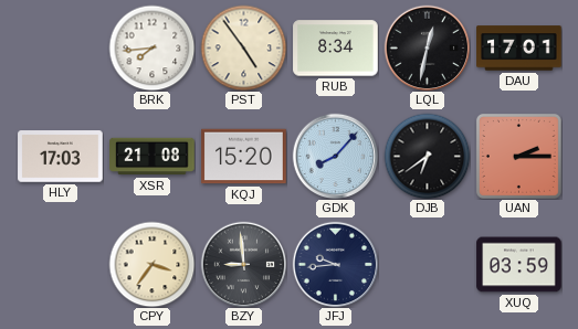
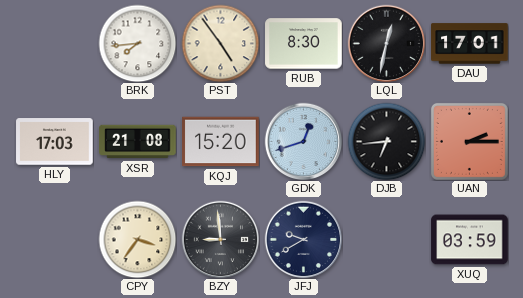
RUB: 8:34 -> 8:30 (304, 44)
GDK: 8:07 -> 12:42 (303, 141)
DJB: 6:39 -> 6:44 (386, 141)
JFJ: 9:44 -> 9:40 (303, 239)
